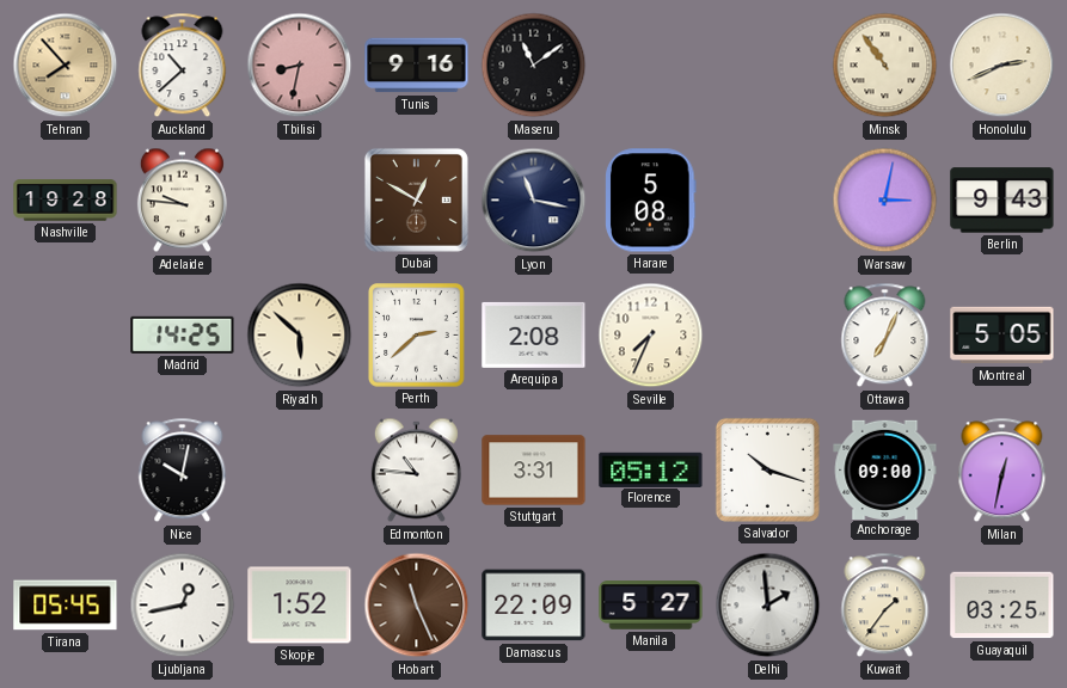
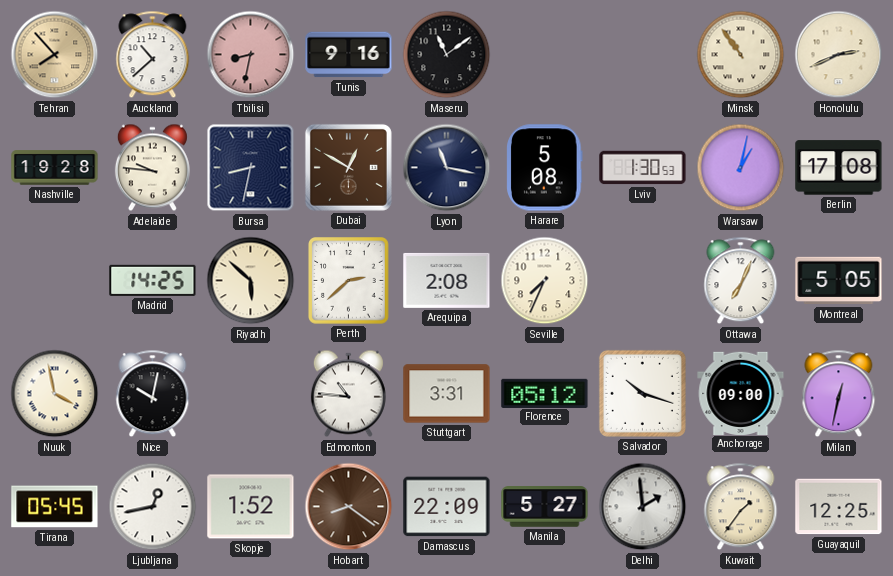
Bursa: none -> 8:32 (251, 168)
Lviv: none -> 1:30 (643, 168)
Warsaw: 3:02 -> 1:02 (741, 168)
Berlin: 9:43 -> 17:08 (839, 168)
Nuuk: none -> 3:58 (55, 394)
Hobart: 11:26 -> 8:21 (349, 507)
Guayaquil: 03:25 -> 12:25 (839, 507)
